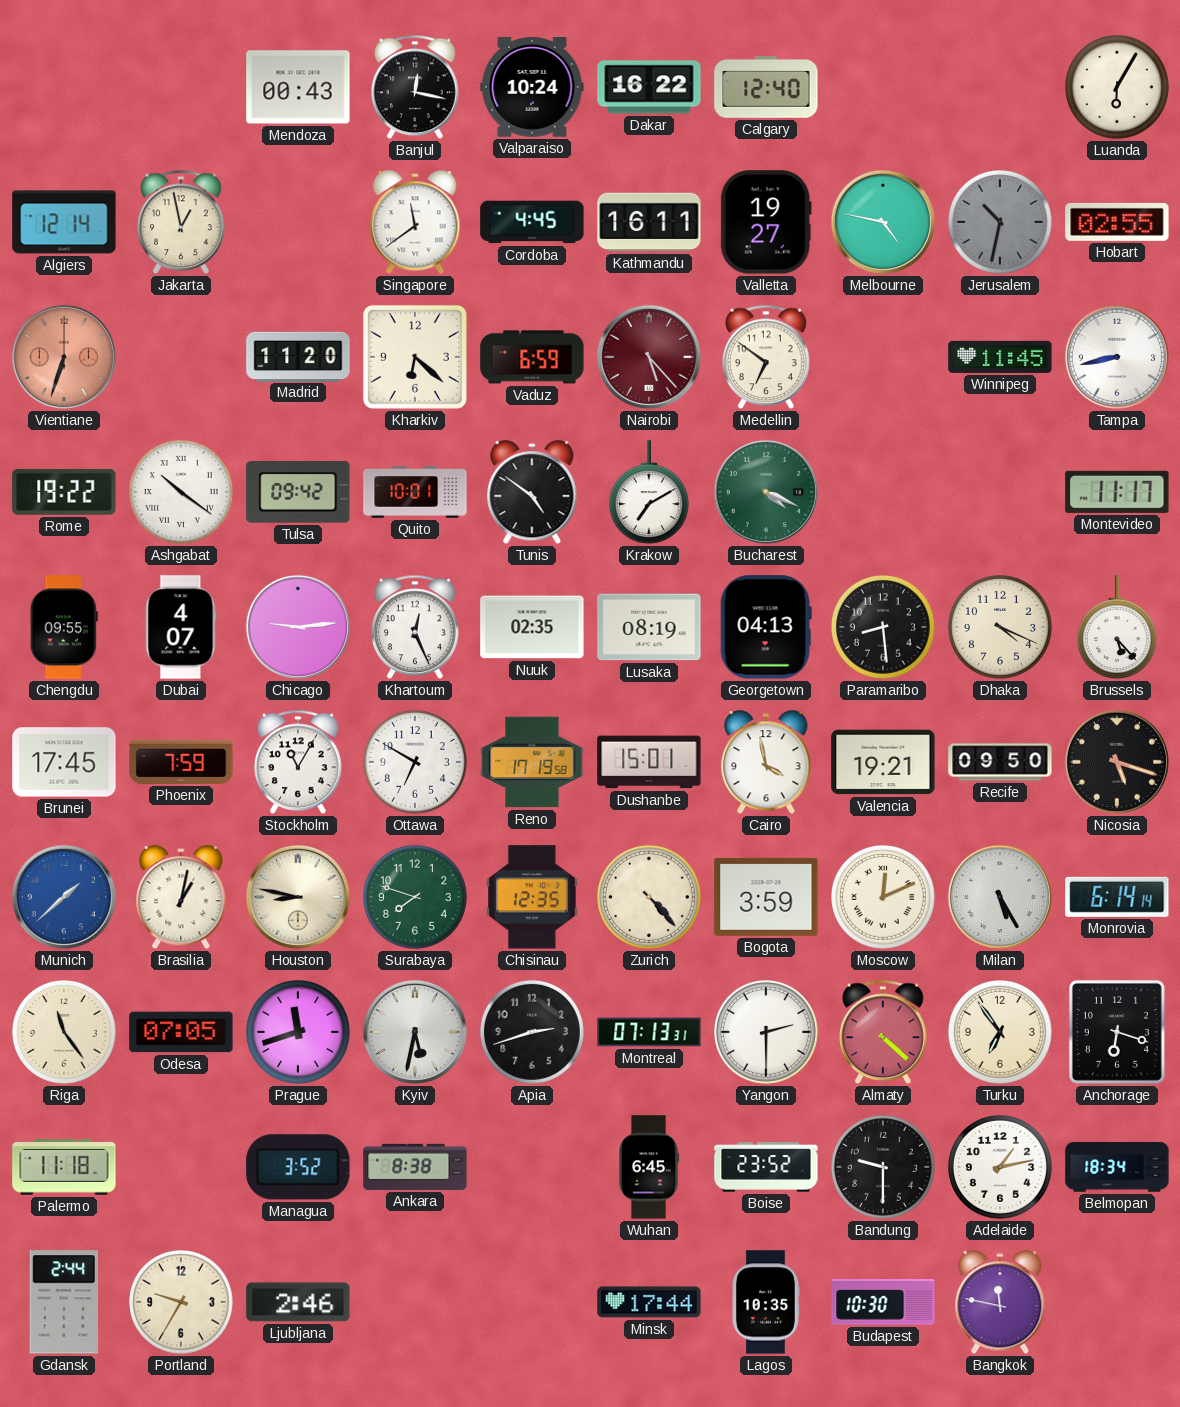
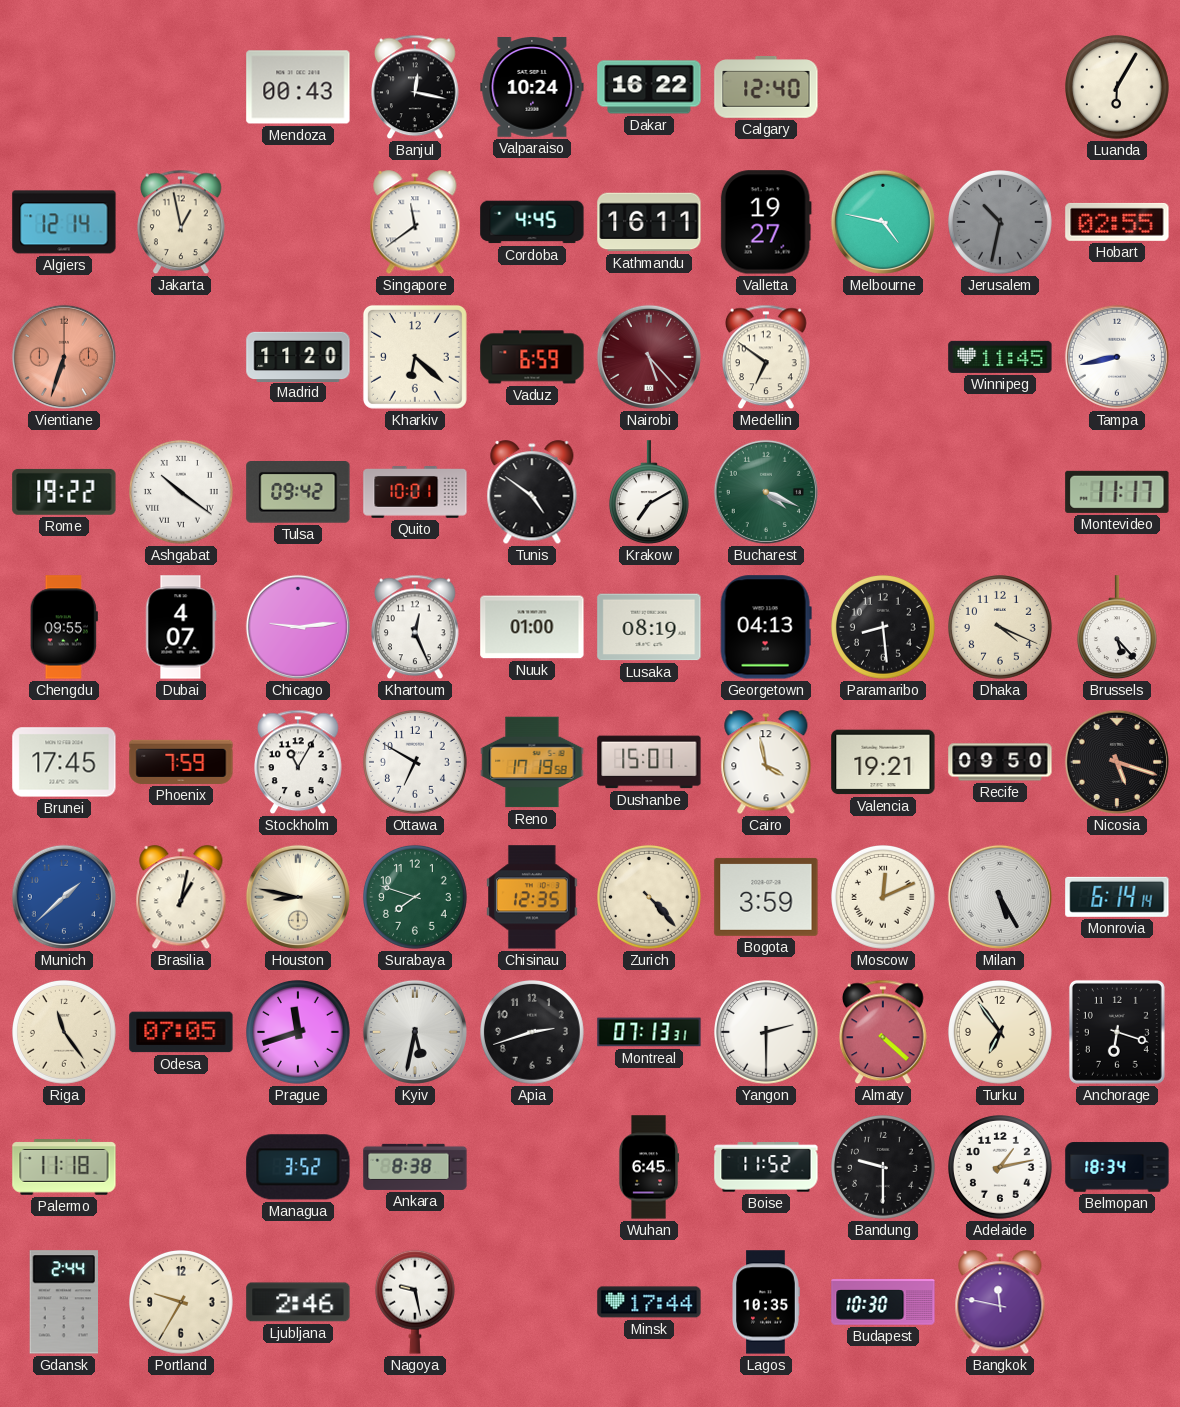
Nuuk: 02:35 -> 01:00 (532, 627)
Boise: 23:52 -> 11:52 (766, 1167)
Nagoya: none -> 9:28 (415, 1302)
